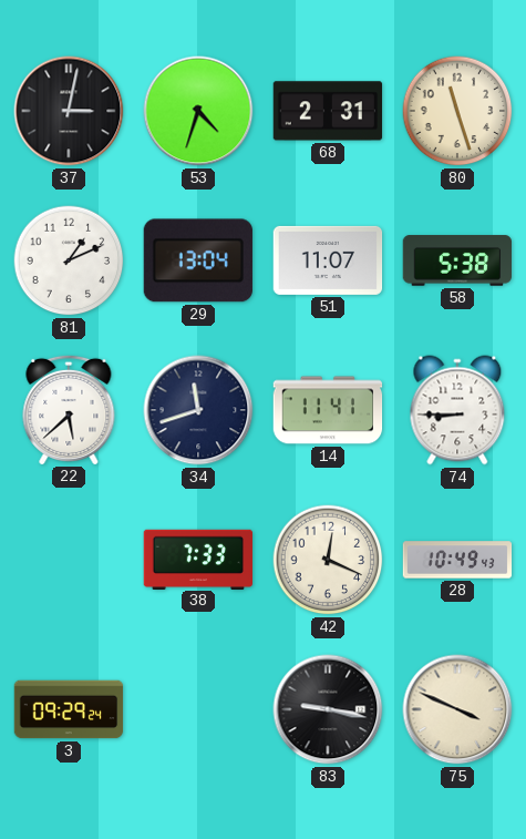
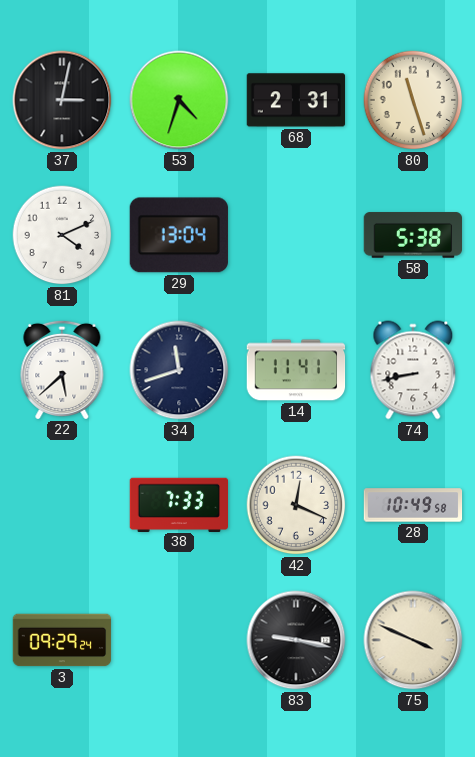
81: 1:11 -> 4:11 (62, 235)
51: 11:07 -> none (328, 260)
74: 8:45 -> 8:43 (413, 370)
28: 10:49:43 -> 10:49:58 (413, 505)
